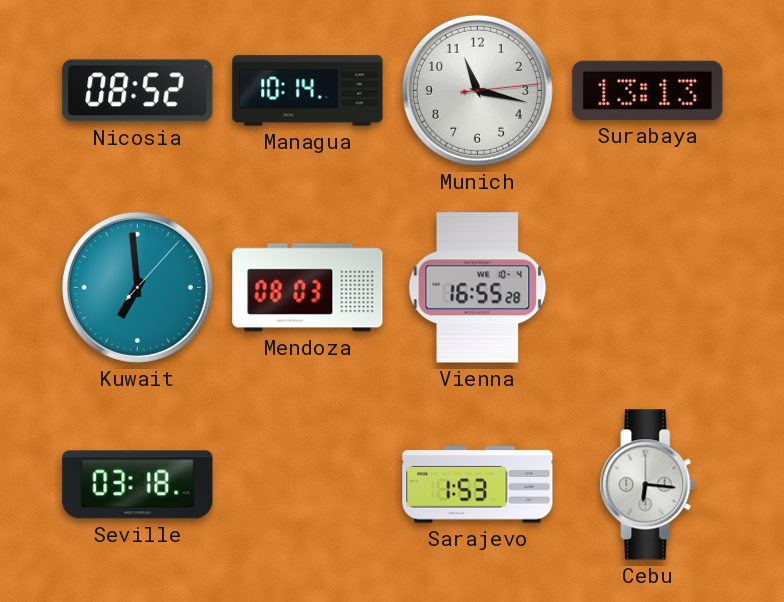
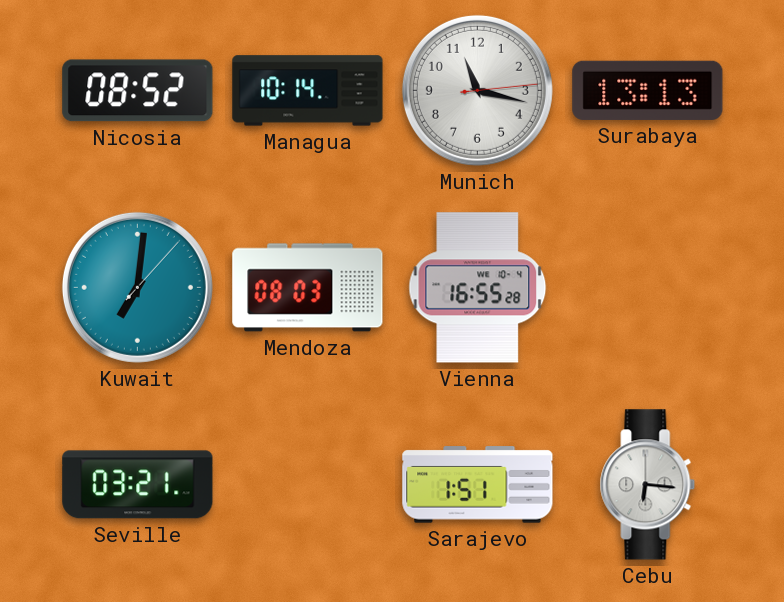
Kuwait: 6:59 -> 7:01 (137, 287)
Seville: 03:18 -> 03:21 (138, 485)
Sarajevo: 1:53 -> 1:51 (478, 485)
